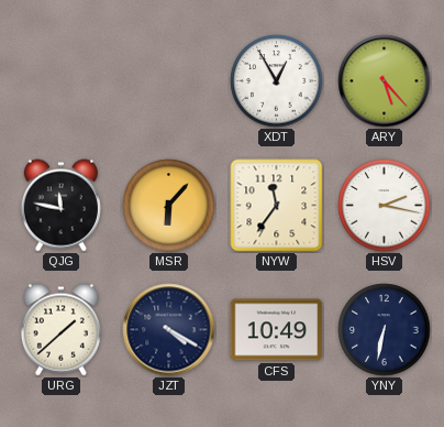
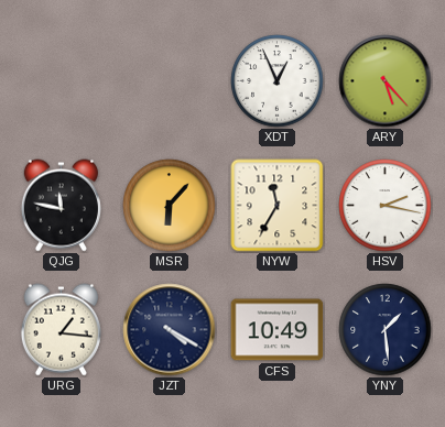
XDT: 12:55 -> 12:56 (278, 81)
NYW: 11:36 -> 11:35 (278, 206)
URG: 1:38 -> 1:16 (61, 330)
YNY: 6:32 -> 1:29 (386, 330)
